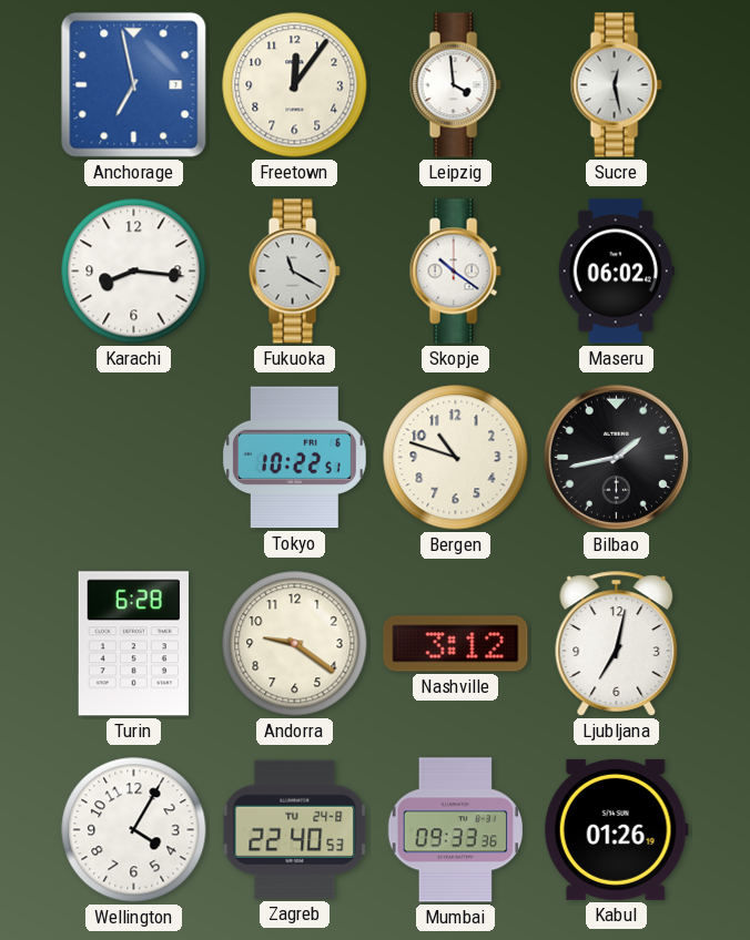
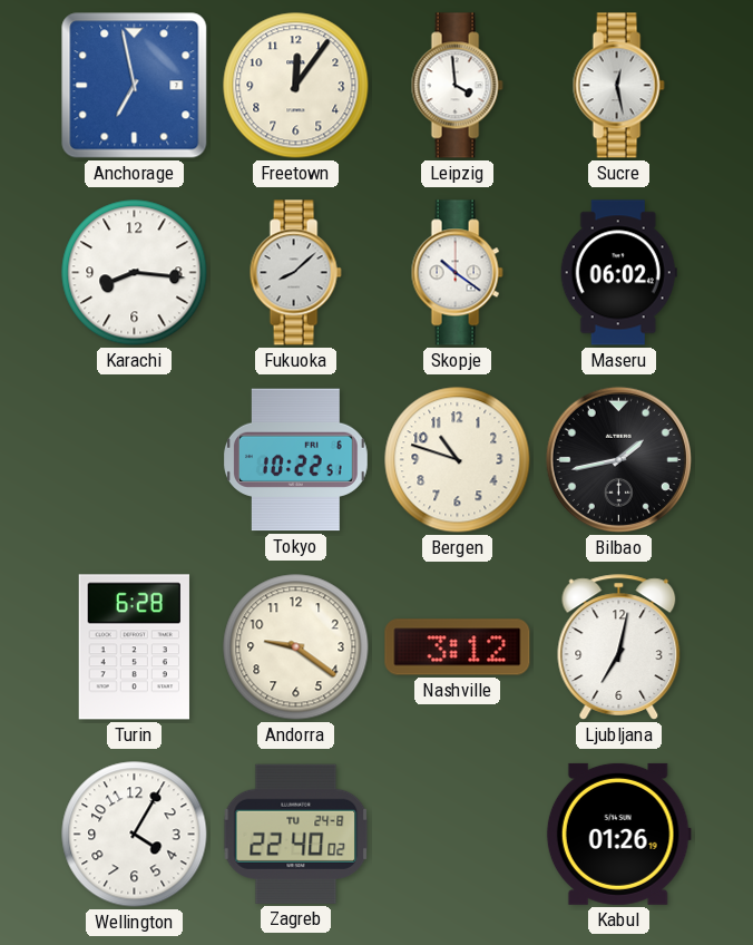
Fukuoka: 11:20 -> 8:08 (295, 273)
Zagreb: 22:40:53 -> 22:40:02 (296, 834)
Mumbai: 09:33 -> none (456, 830)
